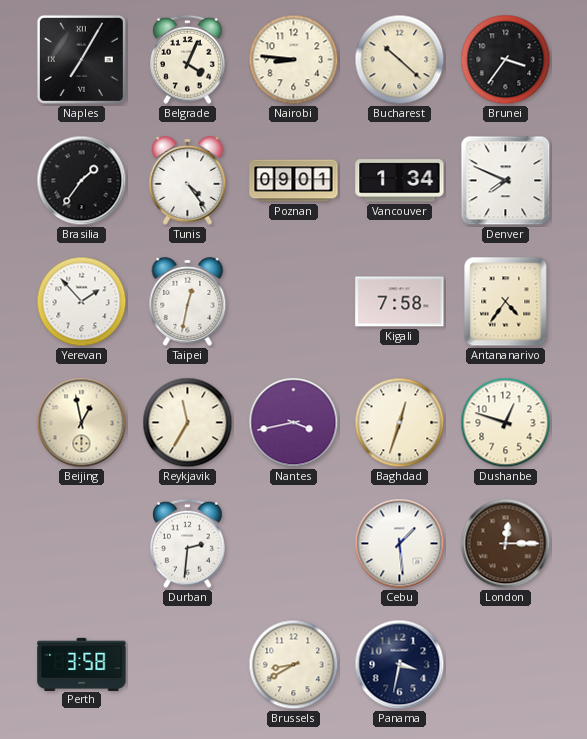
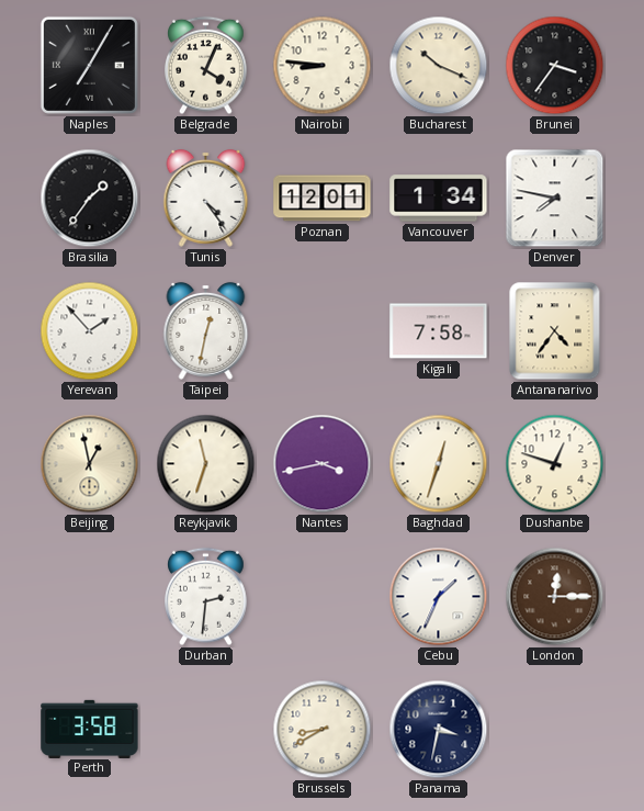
Bucharest: 10:22 -> 10:19 (439, 66)
Poznan: 09:01 -> 12:01 (323, 199)
Denver: 7:49 -> 7:47 (555, 199)
Reykjavik: 11:35 -> 11:33 (206, 464)
Cebu: 1:29 -> 1:34 (439, 597)
